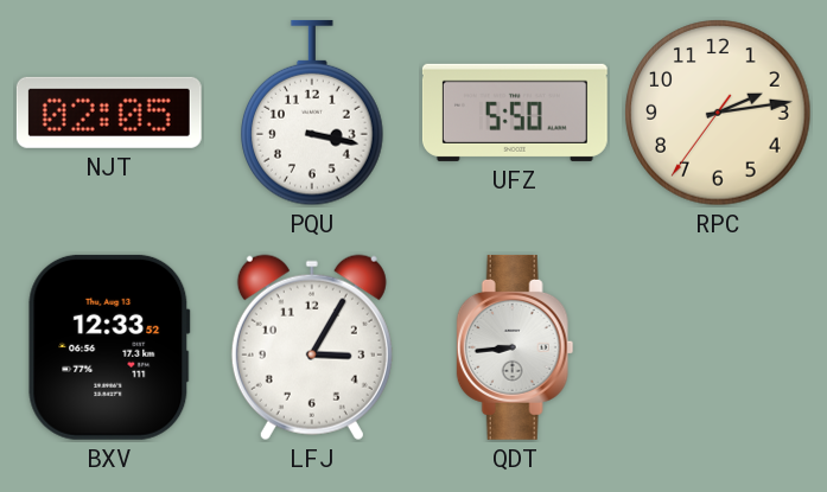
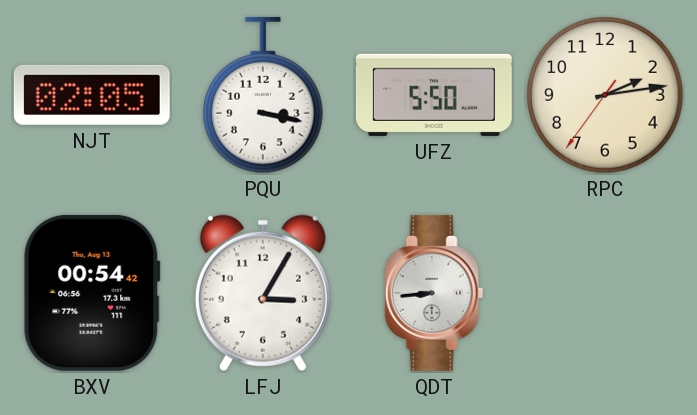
BXV: 12:33 -> 00:54 (92, 293)
